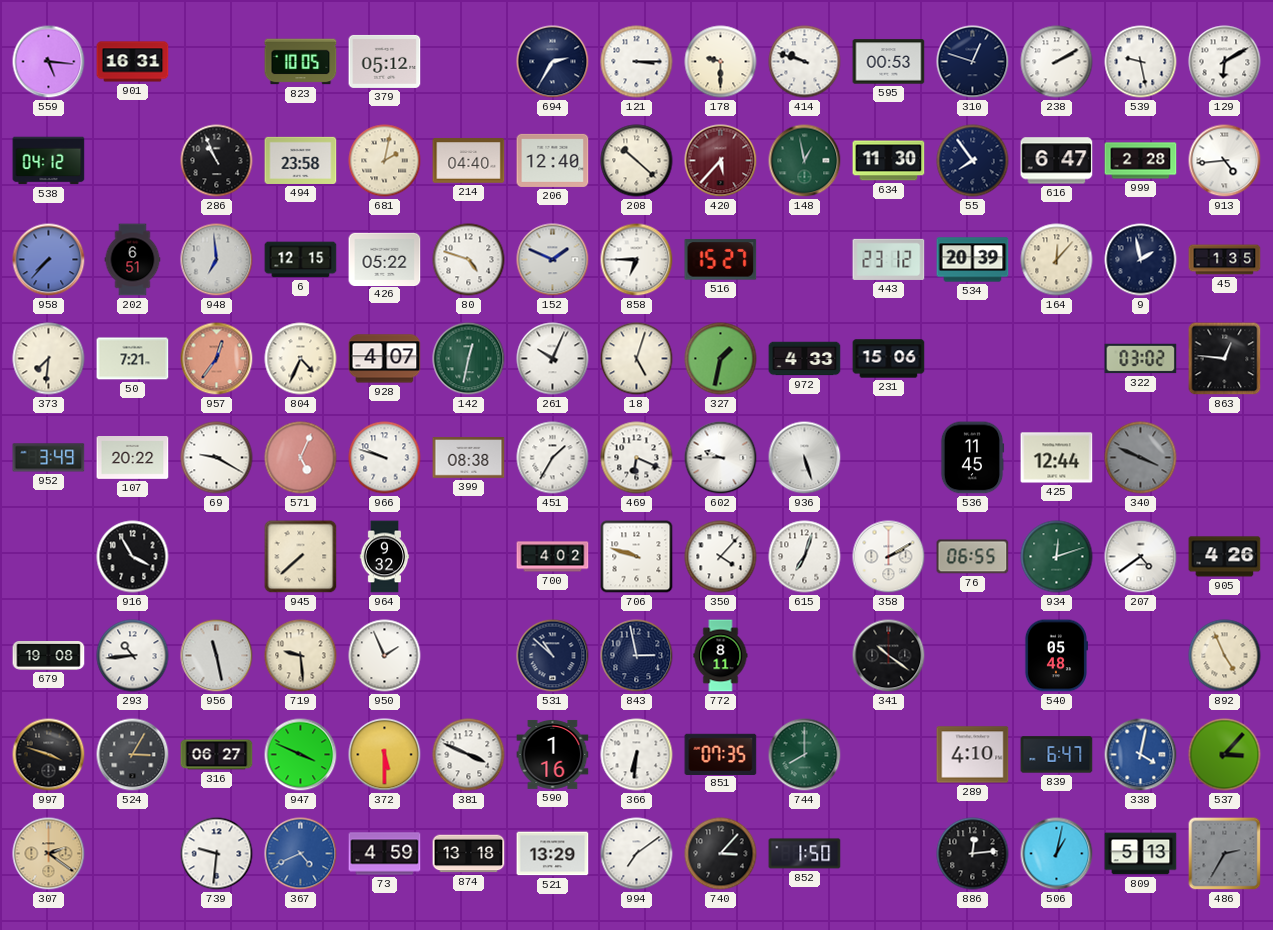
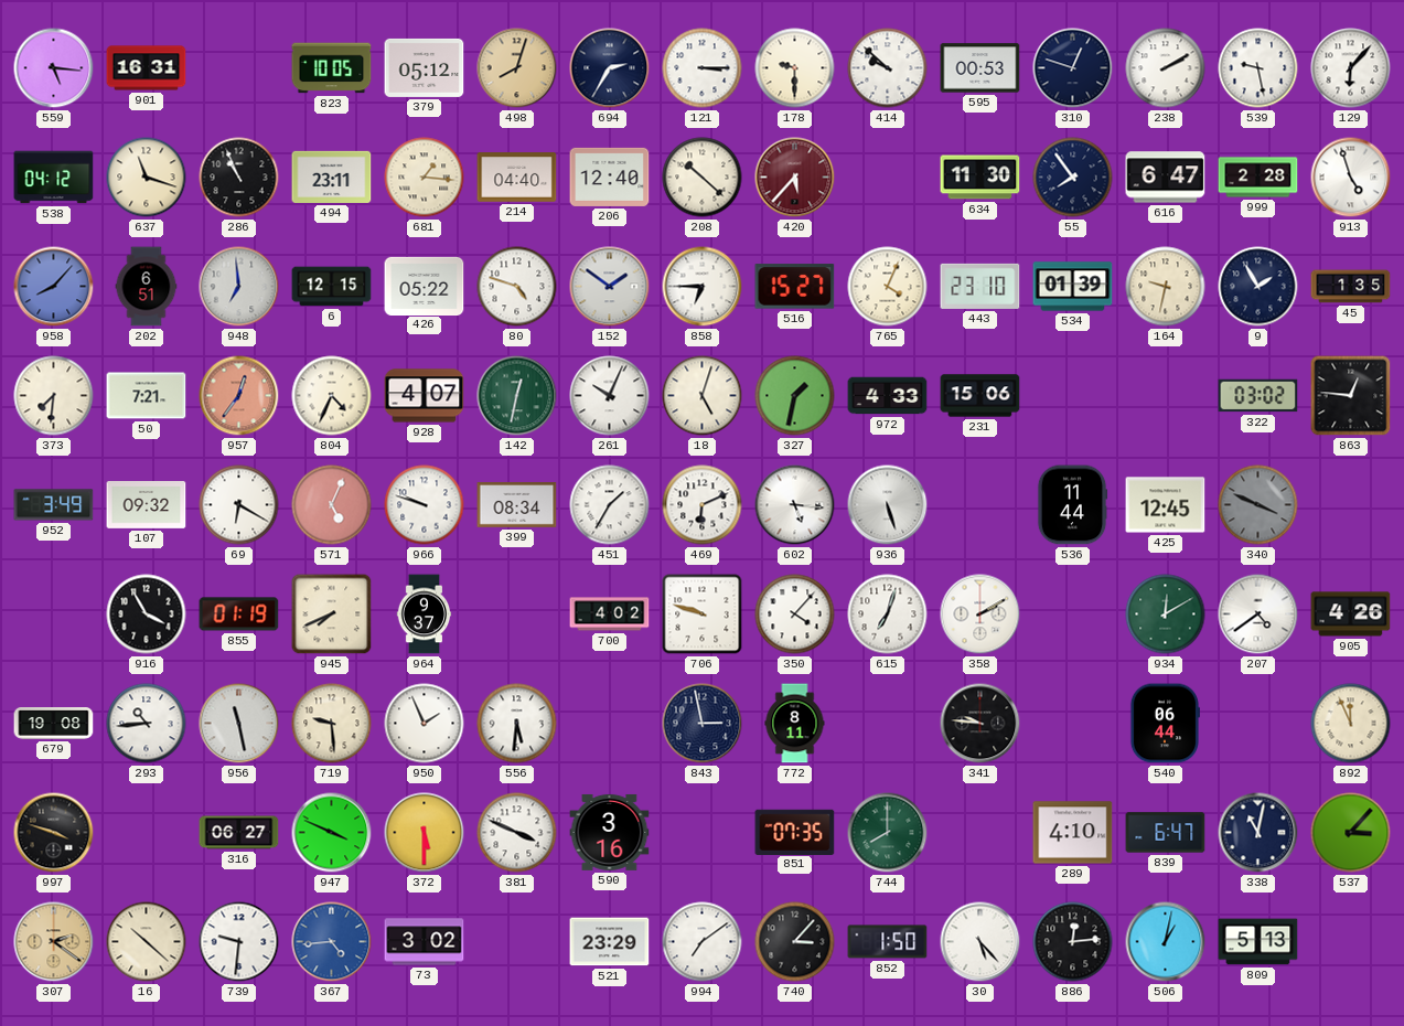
498: none -> 8:03 (517, 68)
414: 9:48 -> 9:52 (888, 68)
129: 6:10 -> 6:07 (1351, 68)
637: none -> 11:18 (147, 178)
494: 23:58 -> 23:11 (332, 177)
681: 2:02 -> 1:16 (425, 178)
148: 12:58 -> none (805, 161)
913: 4:44 -> 4:57 (1351, 178)
958: 7:37 -> 8:07 (54, 287)
152: 1:49 -> 1:51 (610, 287)
765: none -> 4:04 (888, 287)
443: 23:12 -> 23:10 (980, 286)
534: 20:39 -> 01:39 (1073, 287)
164: 12:07 -> 9:32 (1166, 287)
9: 1:58 -> 1:55 (1258, 287)
107: 20:22 -> 09:32 (147, 505)
69: 9:20 -> 6:20 (239, 505)
399: 08:38 -> 08:34 (517, 505)
469: 6:19 -> 6:11 (703, 505)
602: 9:45 -> 5:16 (795, 505)
536: 11:45 -> 11:44 (1072, 505)
425: 12:44 -> 12:45 (1166, 505)
855: none -> 01:19 (239, 614)
945: 7:38 -> 7:41 (332, 614)
964: 9:32 -> 9:37 (425, 614)
76: 06:55 -> none (973, 557)
934: 12:12 -> 12:10 (1166, 614)
556: none -> 5:31 (517, 724)
531: 10:52 -> none (553, 656)
341: 10:21 -> 9:46 (980, 724)
540: 05:48 -> 06:44 (1165, 724)
892: 4:56 -> 11:56 (1351, 724)
524: 3:05 -> none (133, 755)
590: 1:16 -> 3:16 (610, 832)
366: 6:31 -> none (637, 755)
338: 4:02 -> 11:02 (1258, 833)
338 dial: blue -> navy (1258, 833)
16: none -> 10:22 (147, 942)
367: 4:41 -> 4:44 (332, 942)
73: 4:59 -> 3:02 (425, 942)
874: 13:18 -> none (469, 854)
521: 13:29 -> 23:29 (610, 942)
30: none -> 5:23 (980, 942)
486: 2:35 -> none (1225, 854)
